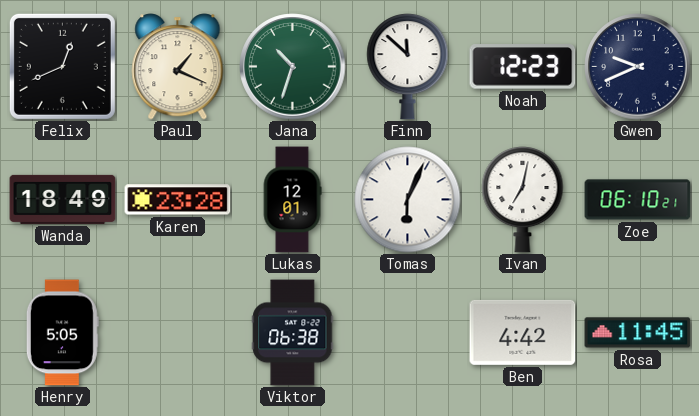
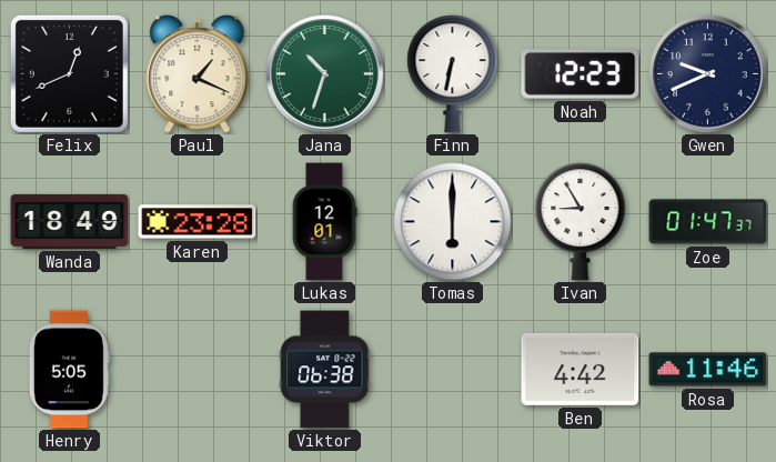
Finn: 11:52 -> 6:32 (453, 74)
Tomas: 6:04 -> 6:00 (453, 222)
Ivan: 7:02 -> 8:55 (581, 222)
Zoe: 06:10 -> 01:47 (708, 222)
Rosa: 11:45 -> 11:46 (708, 370)
